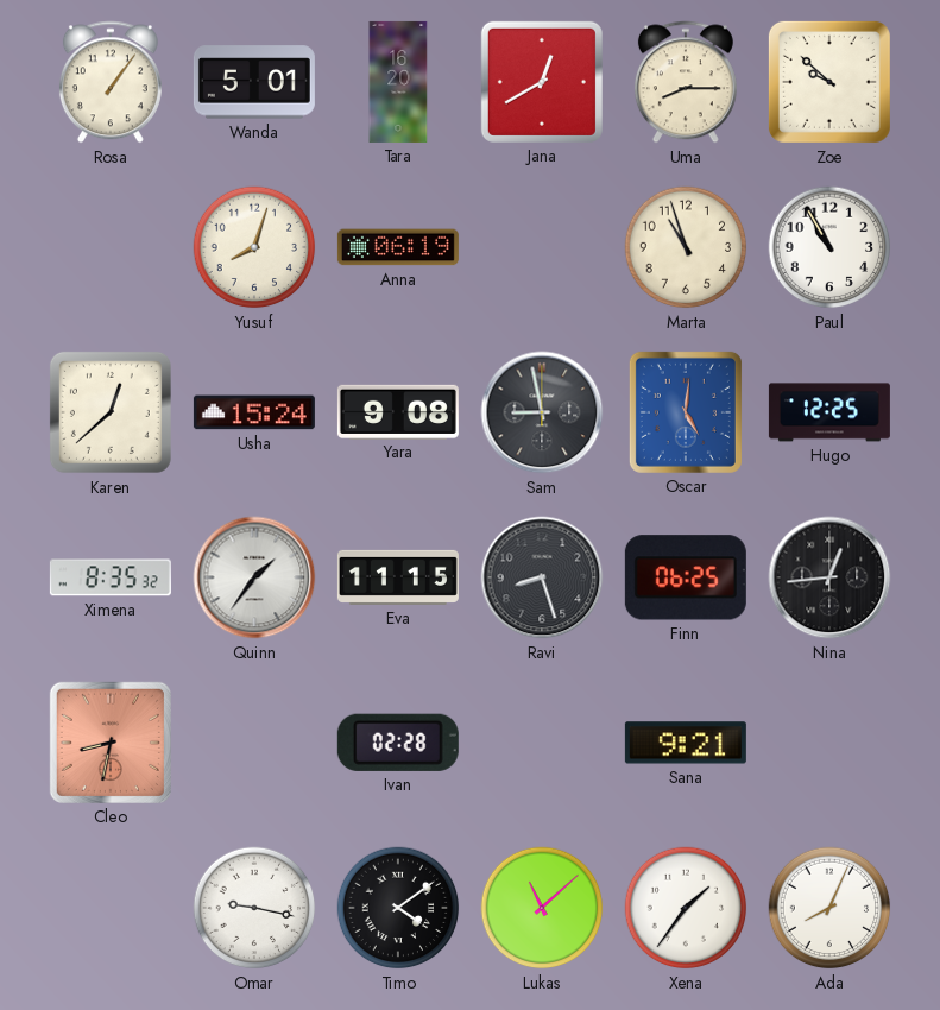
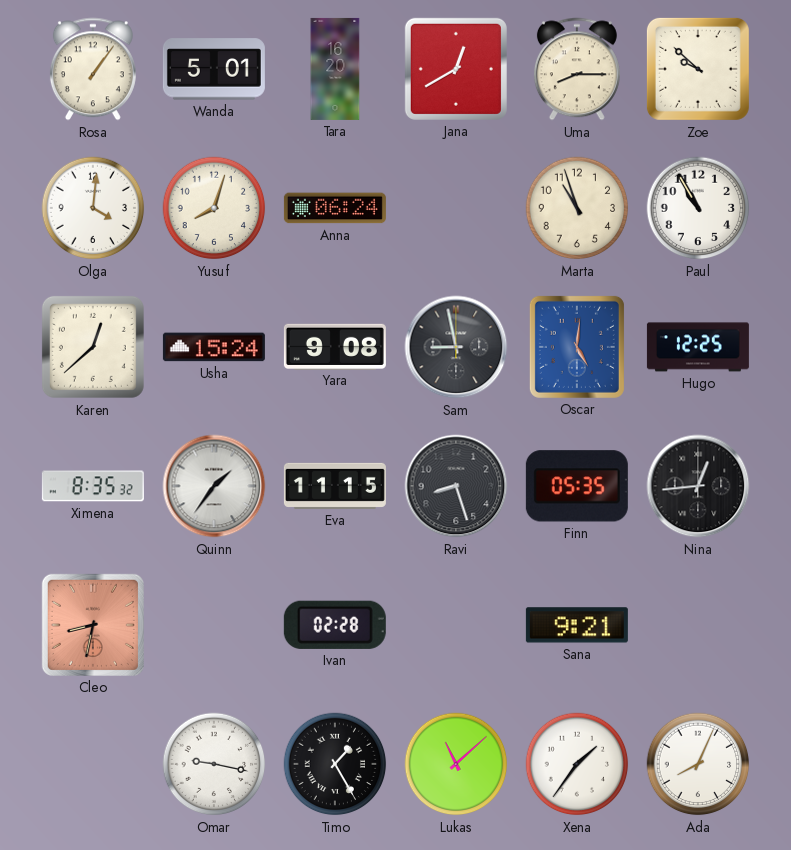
Olga: none -> 4:01 (93, 208)
Anna: 06:19 -> 06:24 (335, 208)
Finn: 06:25 -> 05:35 (577, 486)
Timo: 4:09 -> 1:25 (335, 764)
